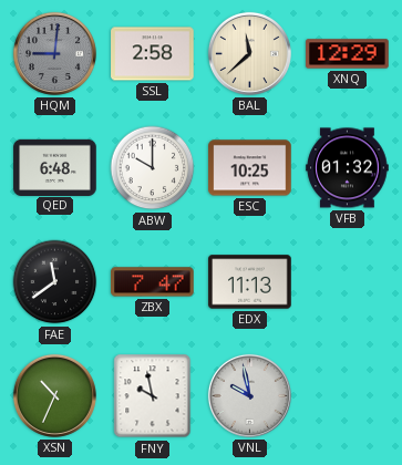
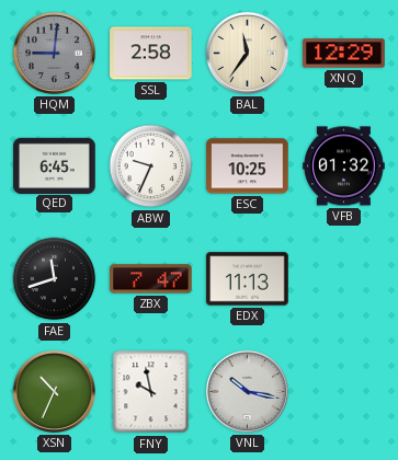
BAL: 11:38 -> 11:36 (247, 53)
QED: 6:48 -> 6:45 (55, 165)
ABW: 10:00 -> 9:34 (151, 166)
FAE: 11:39 -> 11:42 (55, 279)
VNL: 9:58 -> 10:17 (247, 391)
